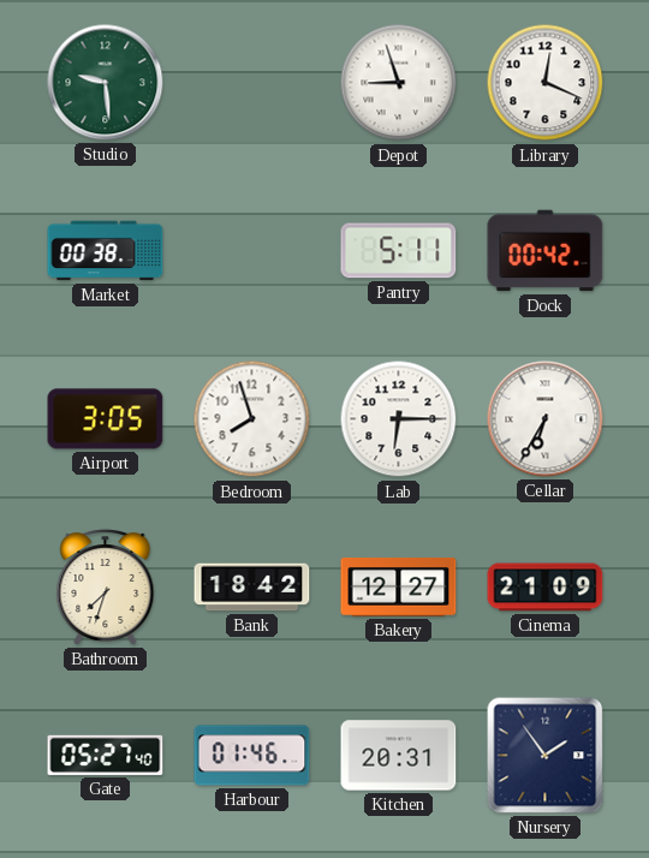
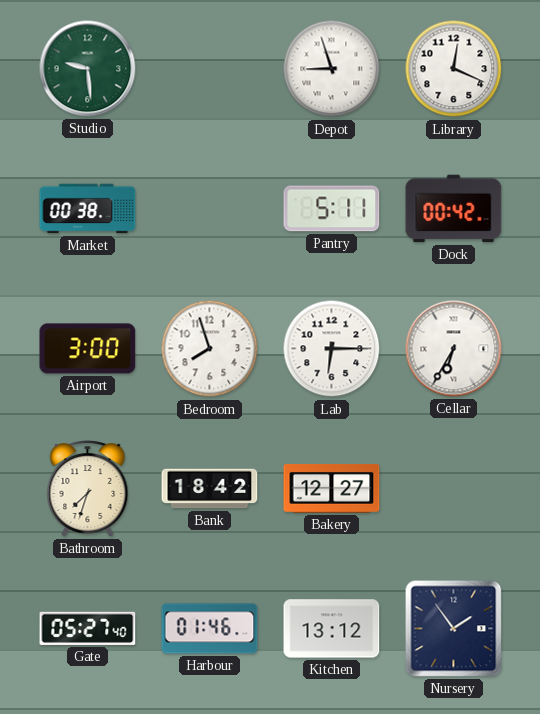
Airport: 3:05 -> 3:00 (88, 349)
Cinema: 21:09 -> none (546, 588)
Kitchen: 20:31 -> 13:12 (332, 629)
